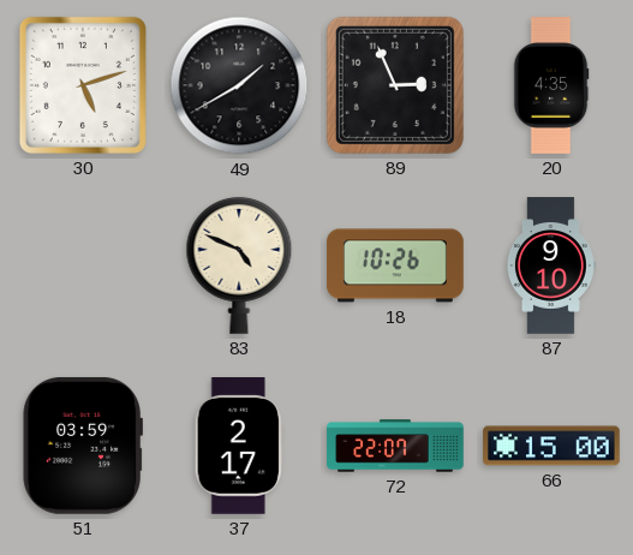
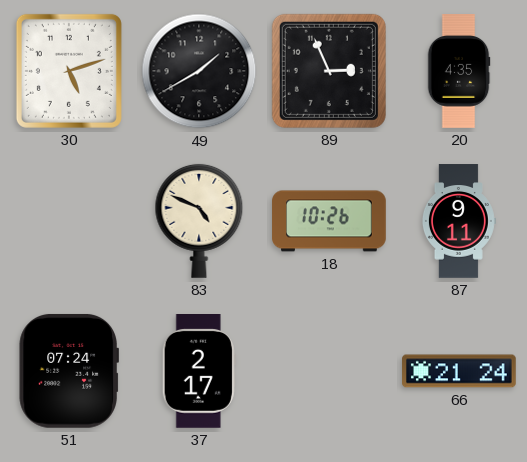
87: 9:10 -> 9:11 (458, 221)
51: 03:59 -> 07:24 (69, 371)
72: 22:07 -> none (395, 446)
66: 15:00 -> 21:24 (459, 371)
